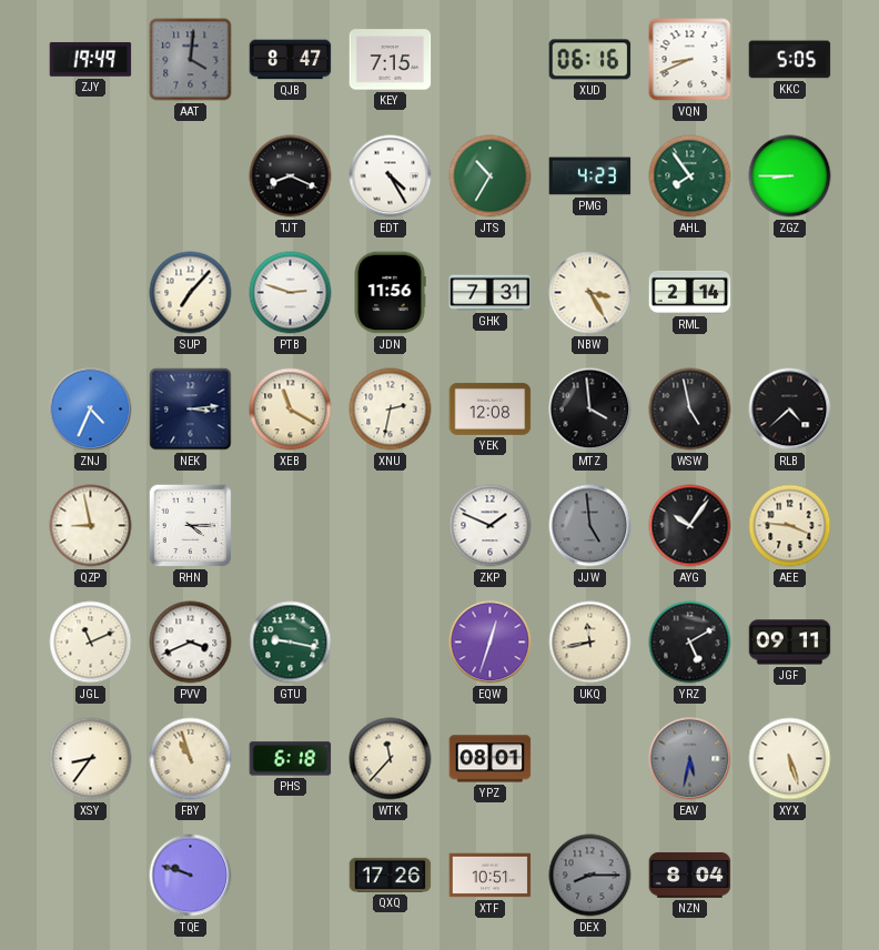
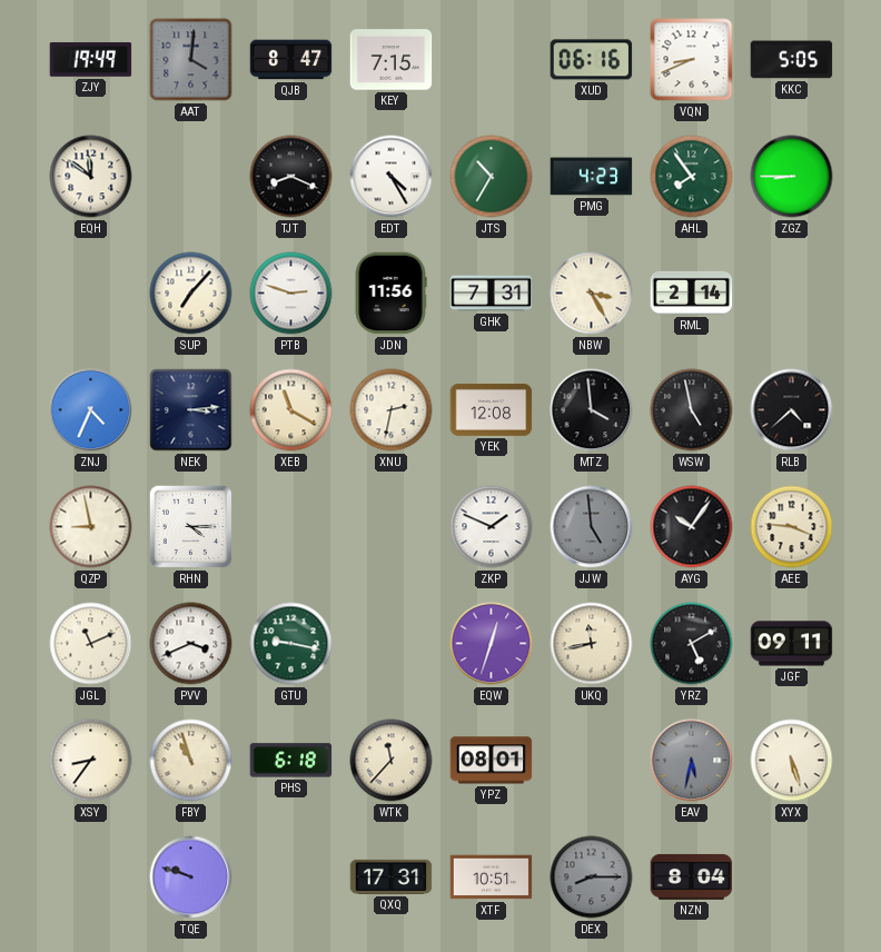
EQH: none -> 11:51 (91, 177)
QXQ: 17:26 -> 17:31 (392, 876)
